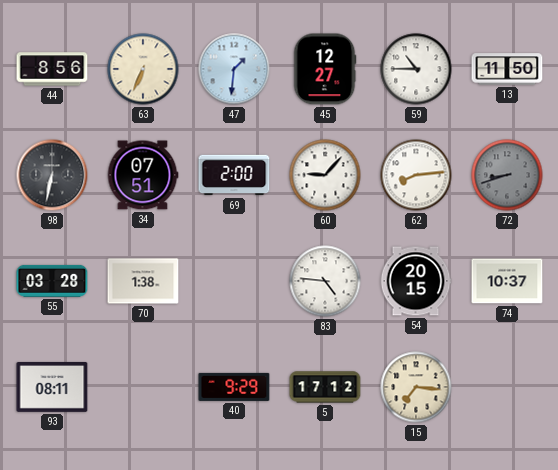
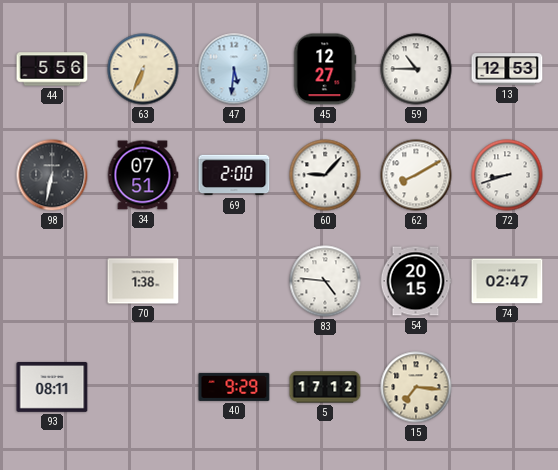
44: 8:56 -> 5:56 (52, 69)
47: 1:31 -> 5:31 (234, 69)
13: 11:50 -> 12:53 (507, 69)
62: 8:14 -> 8:10 (416, 175)
72 dial: grey -> white (507, 175)
55: 03:28 -> none (52, 281)
74: 10:37 -> 02:47 (507, 281)
